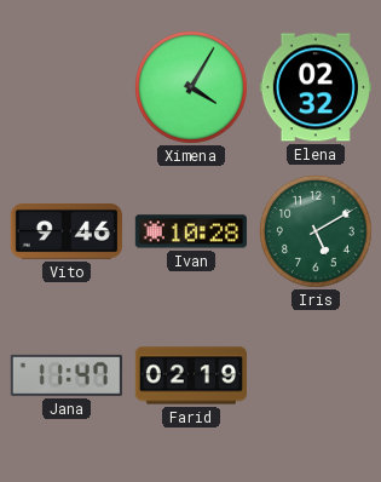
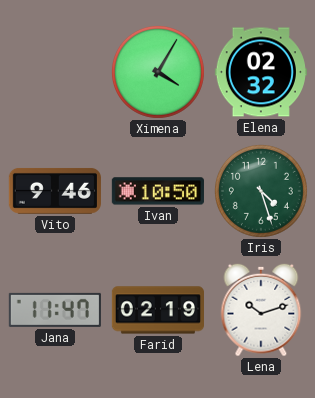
Ivan: 10:28 -> 10:50 (158, 191)
Iris: 5:10 -> 4:27 (261, 191)
Lena: none -> 10:12 (261, 310)
